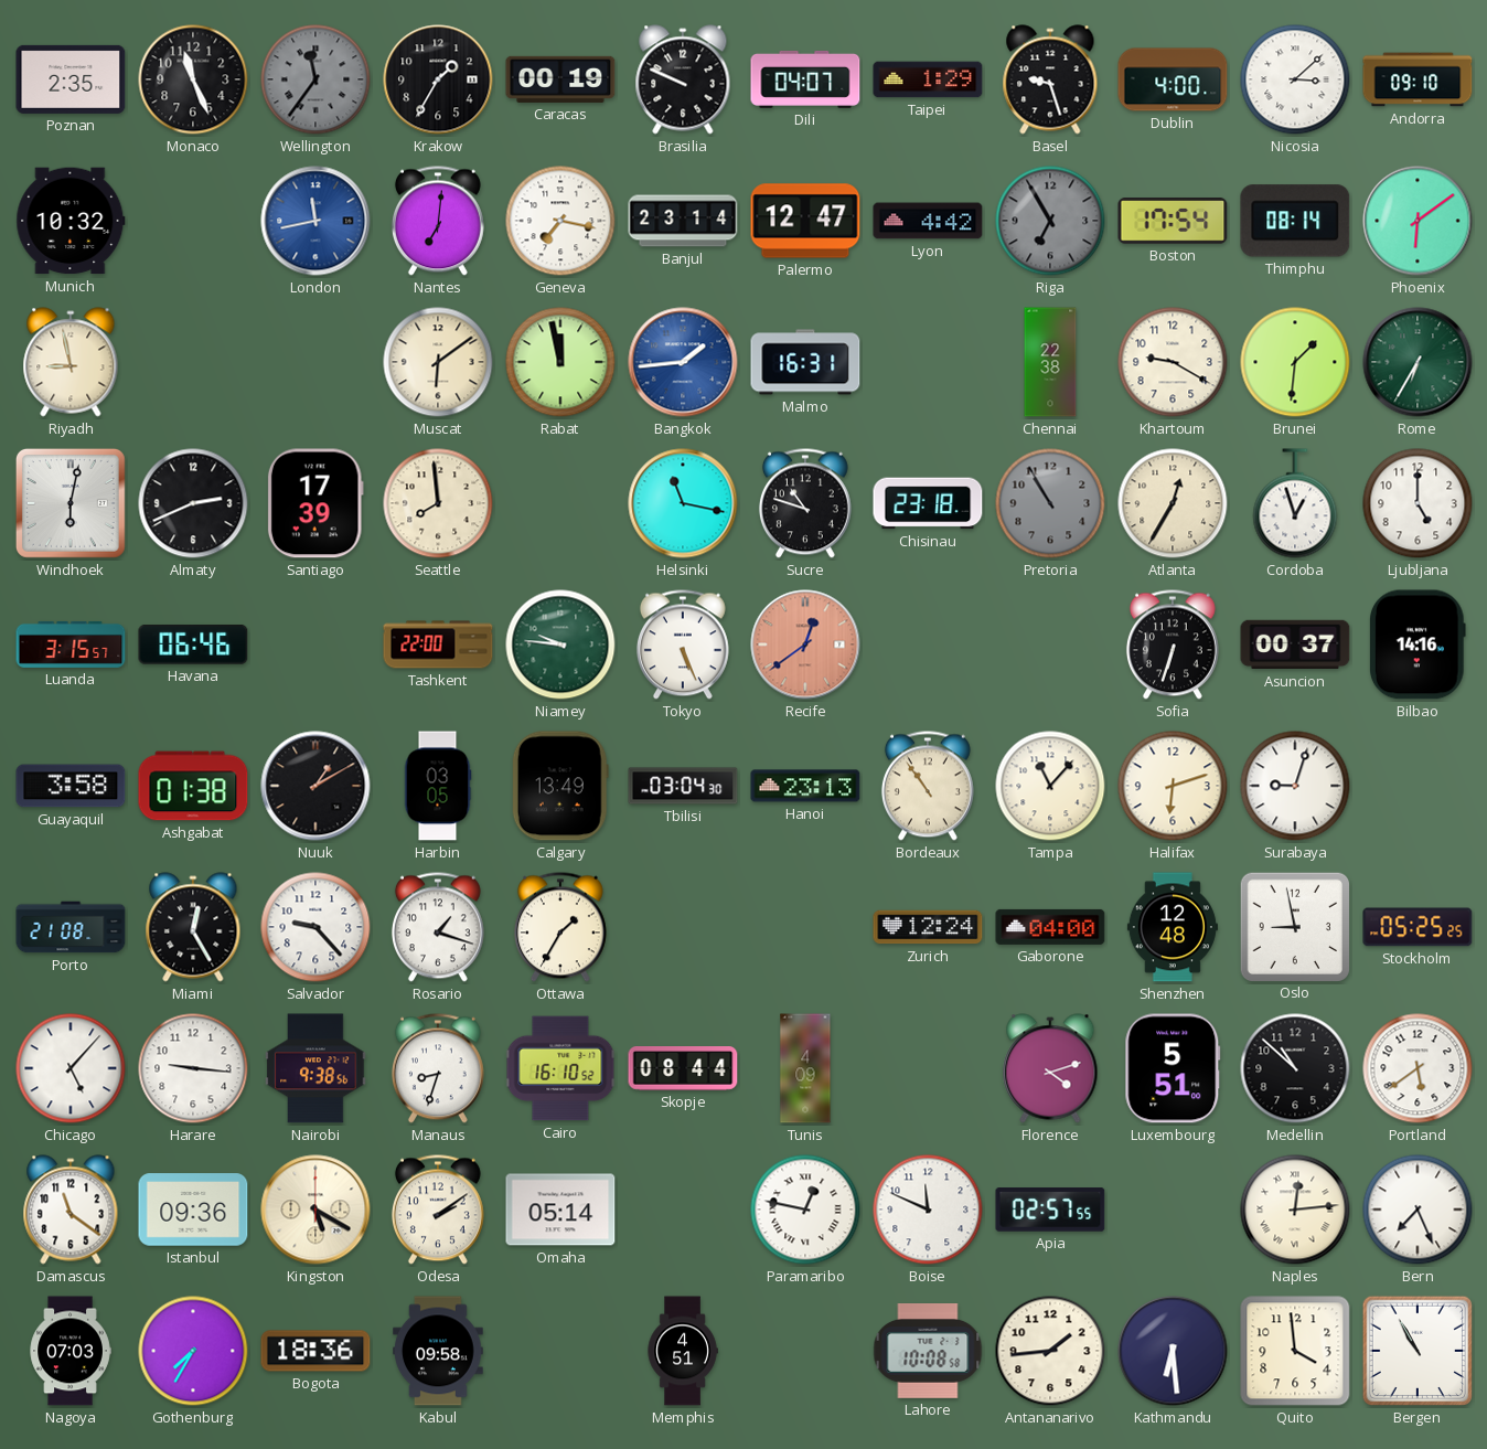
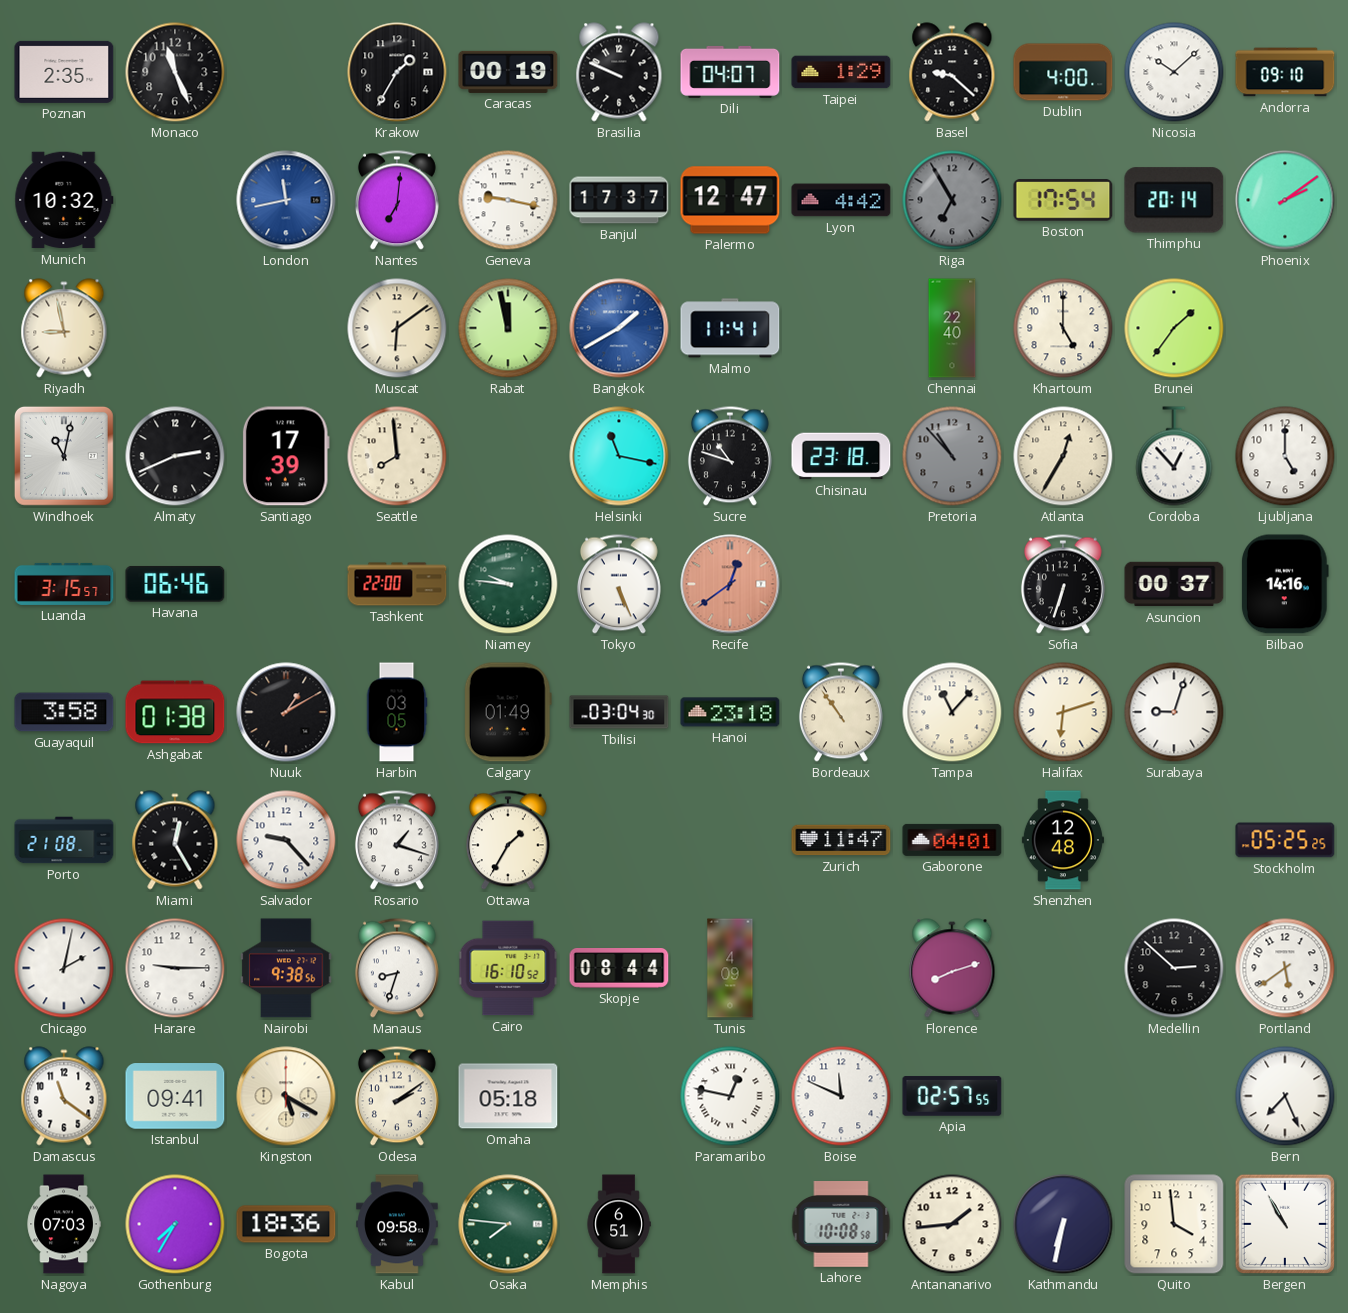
Wellington: 11:36 -> none (315, 79)
Basel: 9:27 -> 9:22 (952, 72)
Nicosia: 3:08 -> 10:08 (1174, 72)
Geneva: 7:17 -> 9:17 (508, 200)
Banjul: 23:14 -> 17:37 (619, 200)
Thimphu: 08:14 -> 20:14 (1174, 200)
Phoenix: 6:09 -> 2:09 (1285, 200)
Bangkok: 1:44 -> 1:40 (619, 328)
Malmo: 16:31 -> 11:41 (730, 328)
Chennai: 22:38 -> 22:40 (952, 328)
Khartoum: 9:20 -> 5:00 (1063, 328)
Brunei: 1:31 -> 1:36 (1174, 328)
Rome: 6:35 -> none (1418, 362)
Windhoek: 6:02 -> 11:02 (64, 456)
Pretoria: 10:55 -> 10:53 (952, 456)
Cordoba: 12:57 -> 12:53 (1174, 456)
Calgary: 13:49 -> 01:49 (508, 712)
Hanoi: 23:13 -> 23:18 (730, 712)
Zurich: 12:24 -> 11:47 (841, 840)
Gaborone: 04:00 -> 04:01 (952, 840)
Oslo: 8:58 -> none (1294, 926)
Chicago: 5:07 -> 2:02 (64, 968)
Harare: 9:16 -> 9:15 (175, 968)
Florence: 4:12 -> 8:12 (952, 968)
Luxembourg: 5:51 -> none (1173, 1068)
Medellin: 10:52 -> 2:52 (1174, 968)
Istanbul: 09:36 -> 09:41 (175, 1096)
Omaha: 05:14 -> 05:18 (508, 1096)
Naples: 12:14 -> none (1295, 1210)
Osaka: none -> 7:46 (508, 1224)
Memphis: 4:51 -> 6:51 (619, 1224)
Kathmandu: 6:29 -> 6:32 (1063, 1224)
